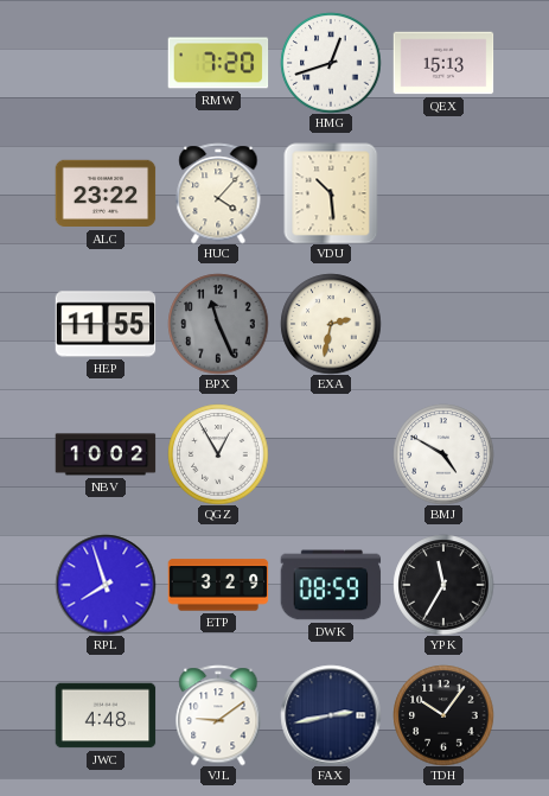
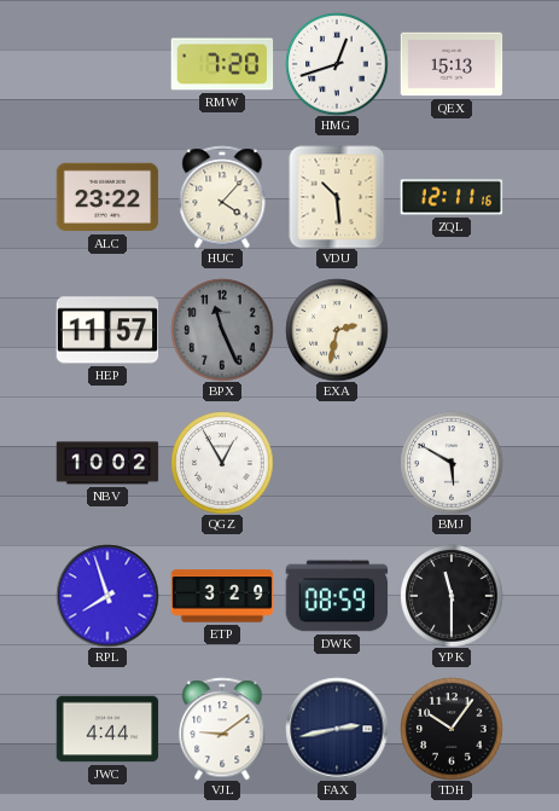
ZQL: none -> 12:11 (452, 197)
HEP: 11:55 -> 11:57 (107, 330)
BMJ: 4:50 -> 5:50 (452, 463)
YPK: 11:35 -> 11:30 (452, 596)
JWC: 4:48 -> 4:44 (107, 729)
